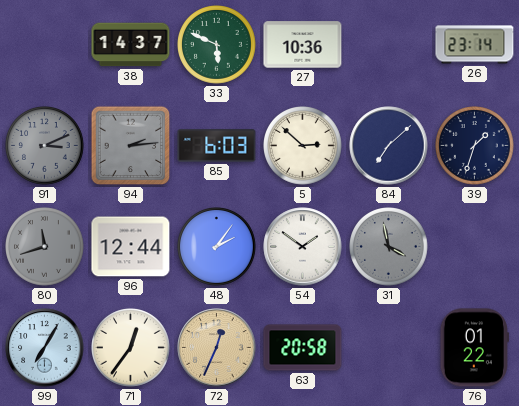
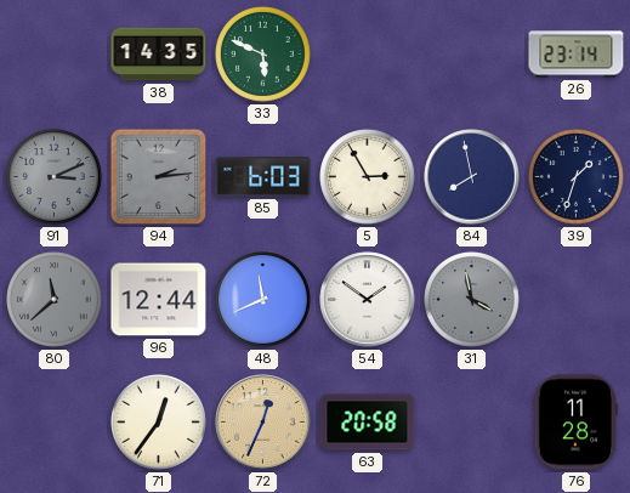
38: 14:37 -> 14:35 (159, 55)
27: 10:36 -> none (303, 45)
5: 2:52 -> 2:55 (368, 177)
84: 7:08 -> 7:58 (472, 177)
80: 11:42 -> 11:38 (55, 300)
48: 2:06 -> 11:41 (263, 300)
99: 7:05 -> none (45, 348)
76: 01:22 -> 11:28 (575, 423)
